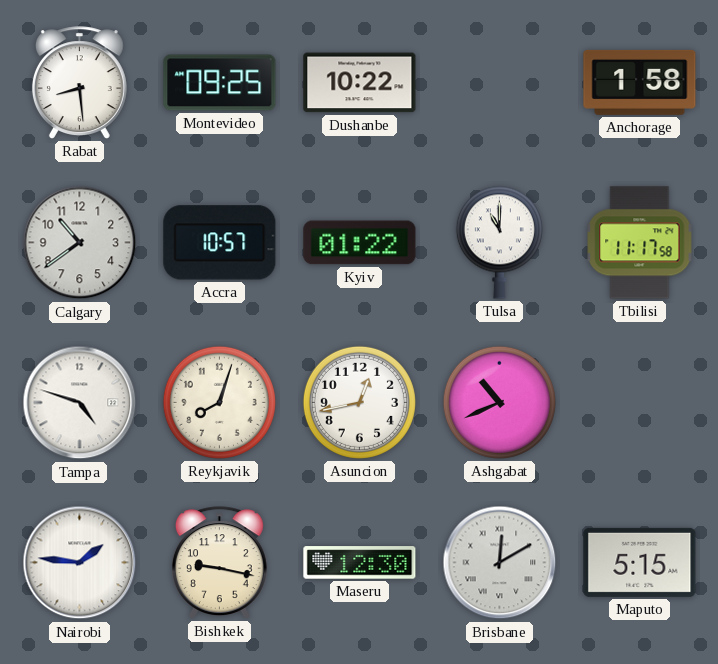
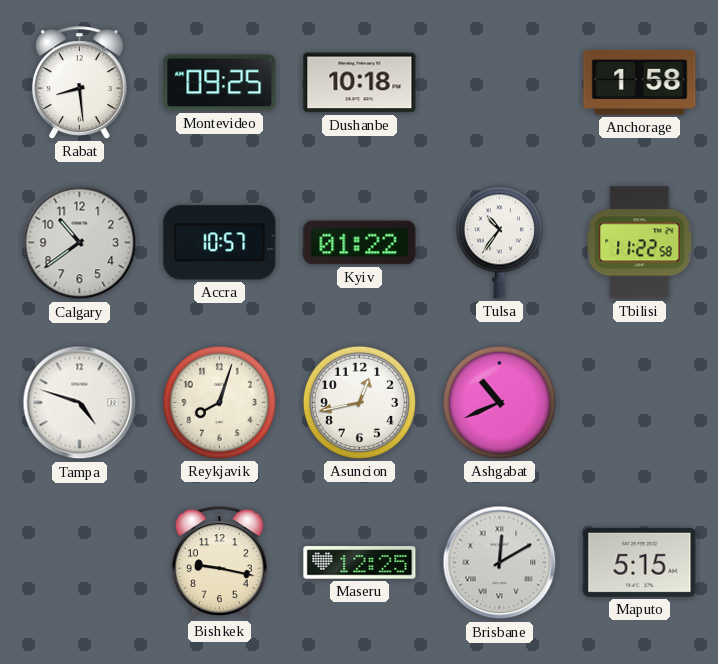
Dushanbe: 10:22 -> 10:18 (360, 83)
Tulsa: 11:00 -> 10:36 (499, 242)
Tbilisi: 11:17 -> 11:22 (640, 243)
Nairobi: 1:46 -> none (80, 563)
Maseru: 12:30 -> 12:25 (360, 563)
